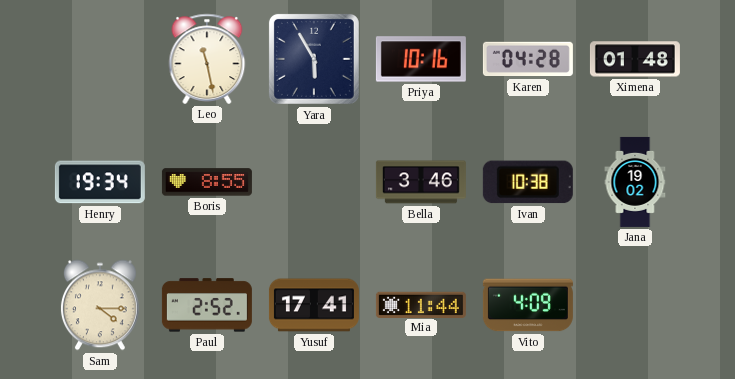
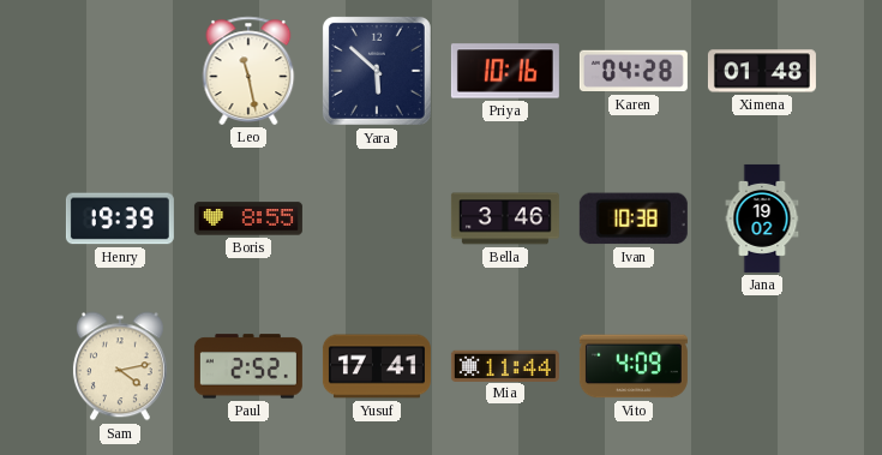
Yara: 5:55 -> 5:52 (377, 71)
Henry: 19:34 -> 19:39 (120, 218)
Sam: 4:15 -> 4:13 (120, 366)
